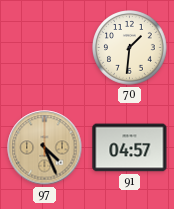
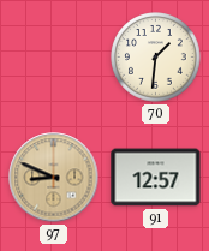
97: 4:26 -> 8:49 (54, 178)
91: 04:57 -> 12:57 (156, 178)
